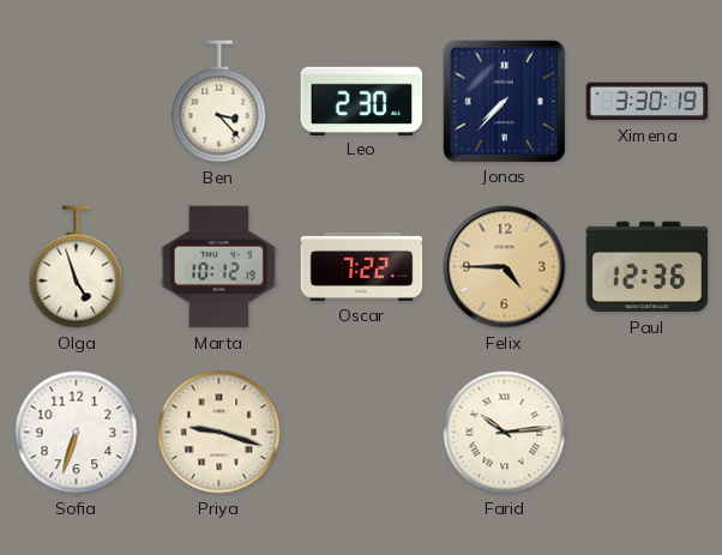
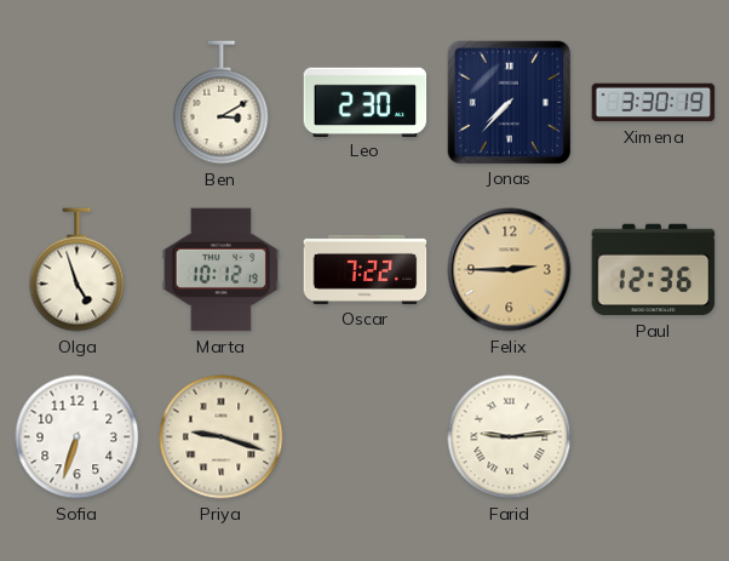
Ben: 3:23 -> 3:10 (222, 103)
Felix: 4:45 -> 2:45 (510, 270)
Farid: 10:14 -> 9:14 (510, 437)
